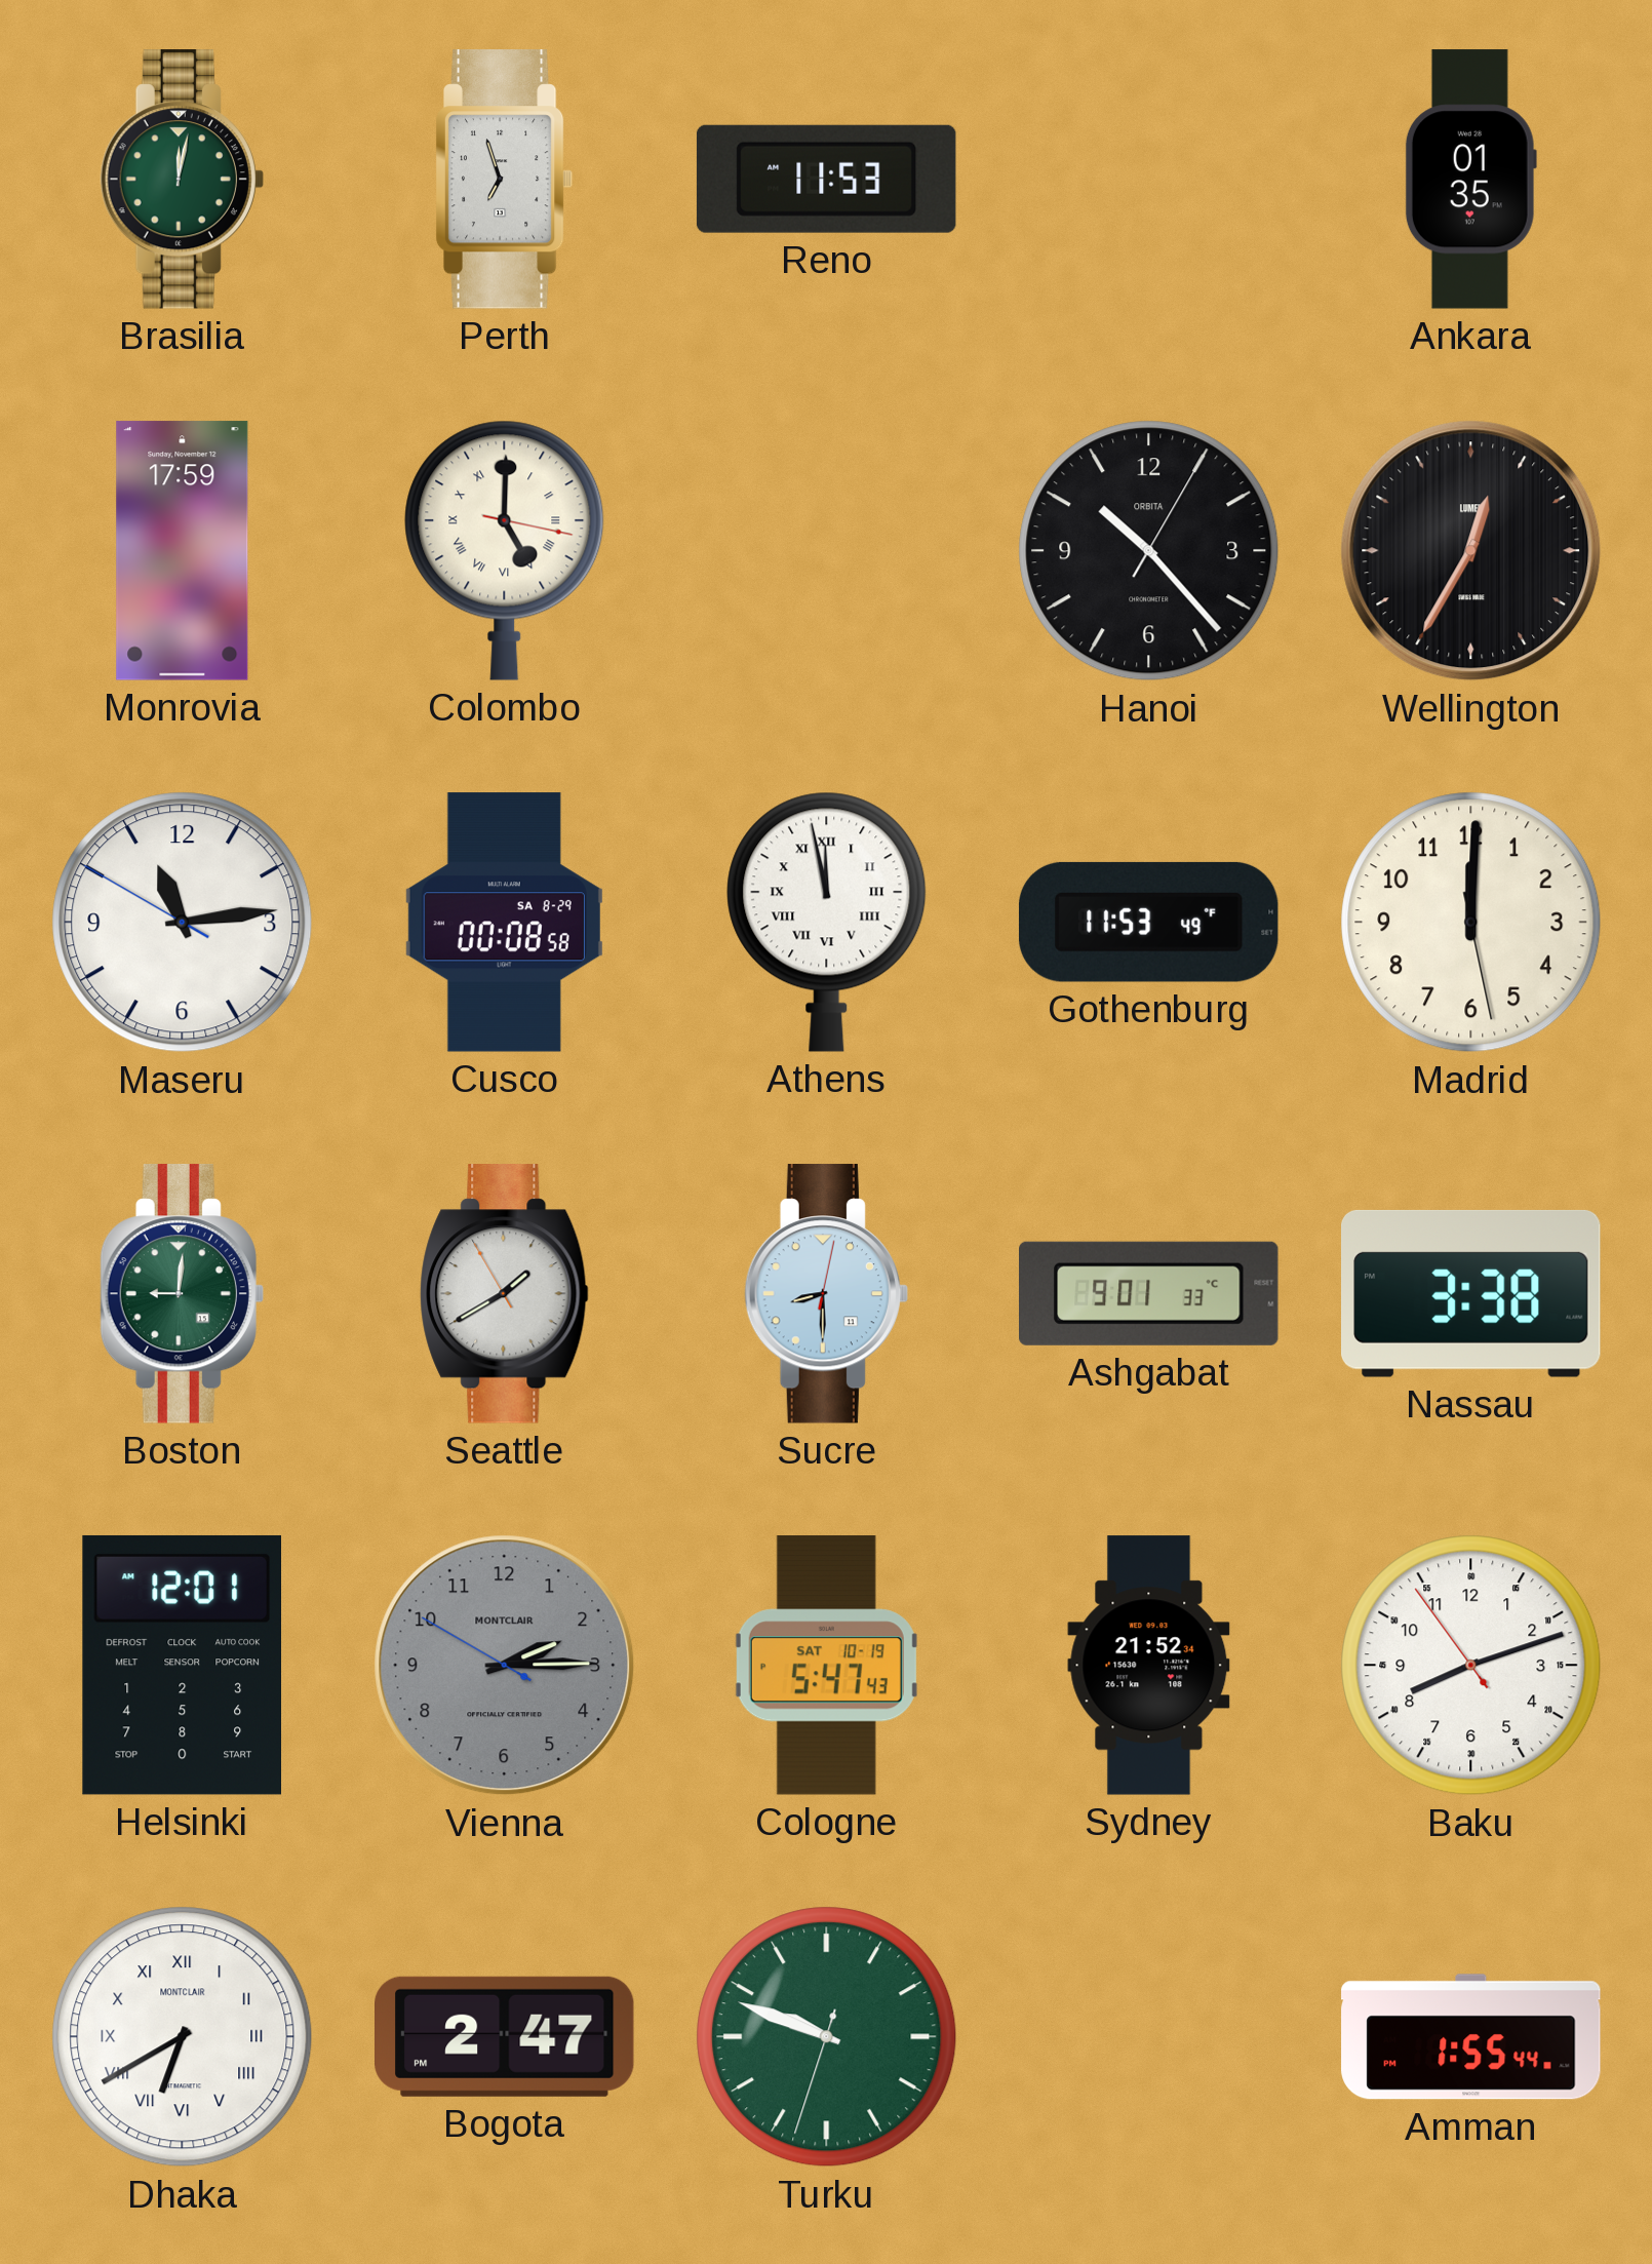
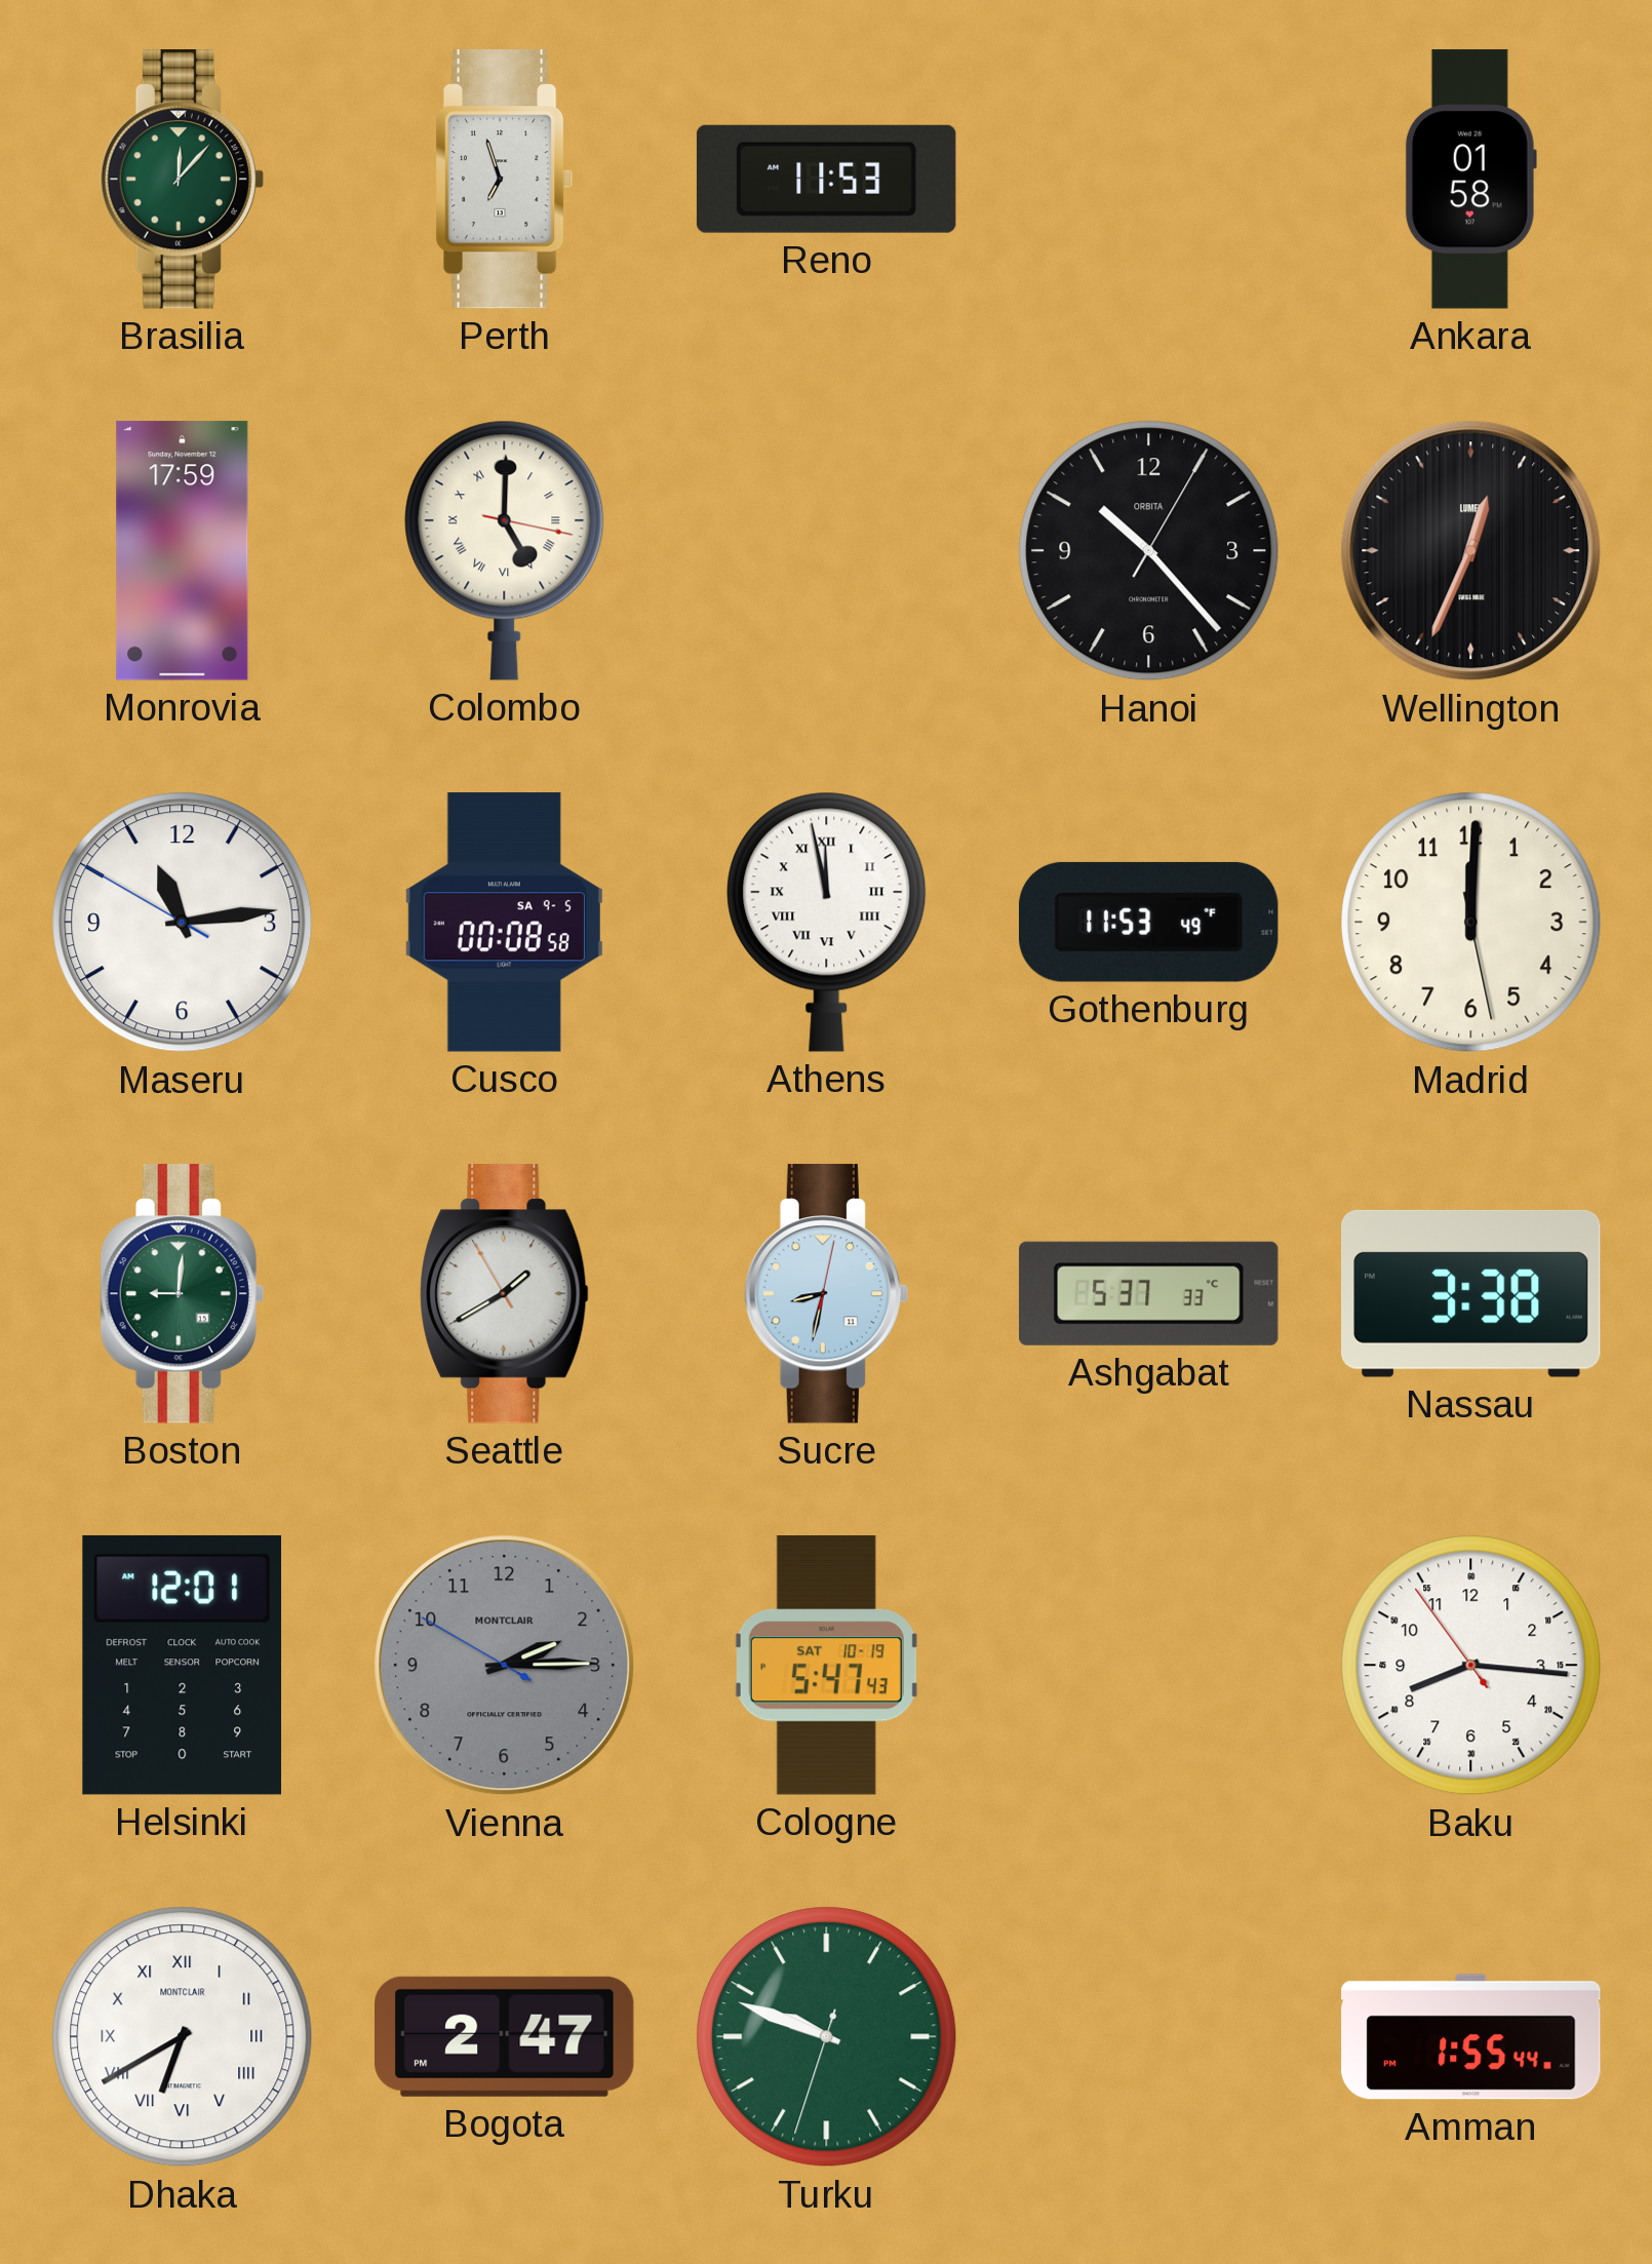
Brasilia: 12:02 -> 12:07 (182, 180)
Ankara: 01:35 -> 01:58 (1470, 180)
Wellington: 12:35 -> 12:34 (1471, 551)
Cusco date: SA 8-29 -> SA 9-5 (504, 923)
Sucre: 8:30 -> 8:32 (826, 1294)
Ashgabat: 9:01 -> 5:37 (1149, 1293)
Sydney: 21:52 -> none (1149, 1666)
Baku: 8:11 -> 8:15 (1471, 1666)
